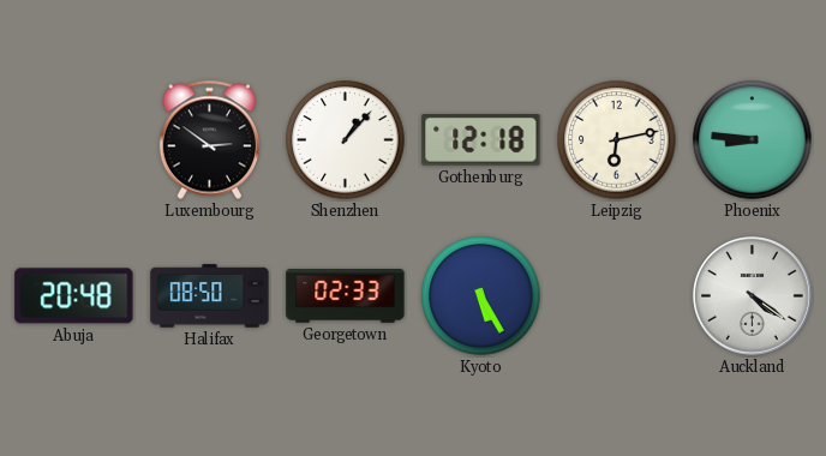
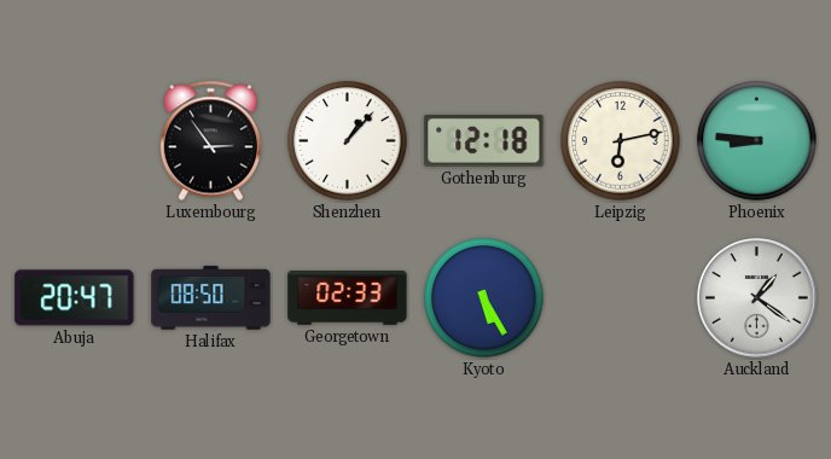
Luxembourg: 2:51 -> 2:54 (210, 141)
Abuja: 20:48 -> 20:47 (75, 298)
Auckland: 4:21 -> 1:21 (757, 298)
